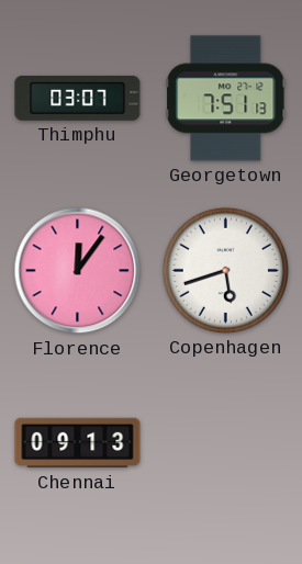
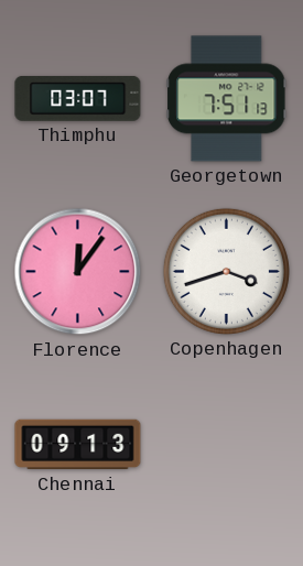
Copenhagen: 5:42 -> 3:42 (226, 271)
